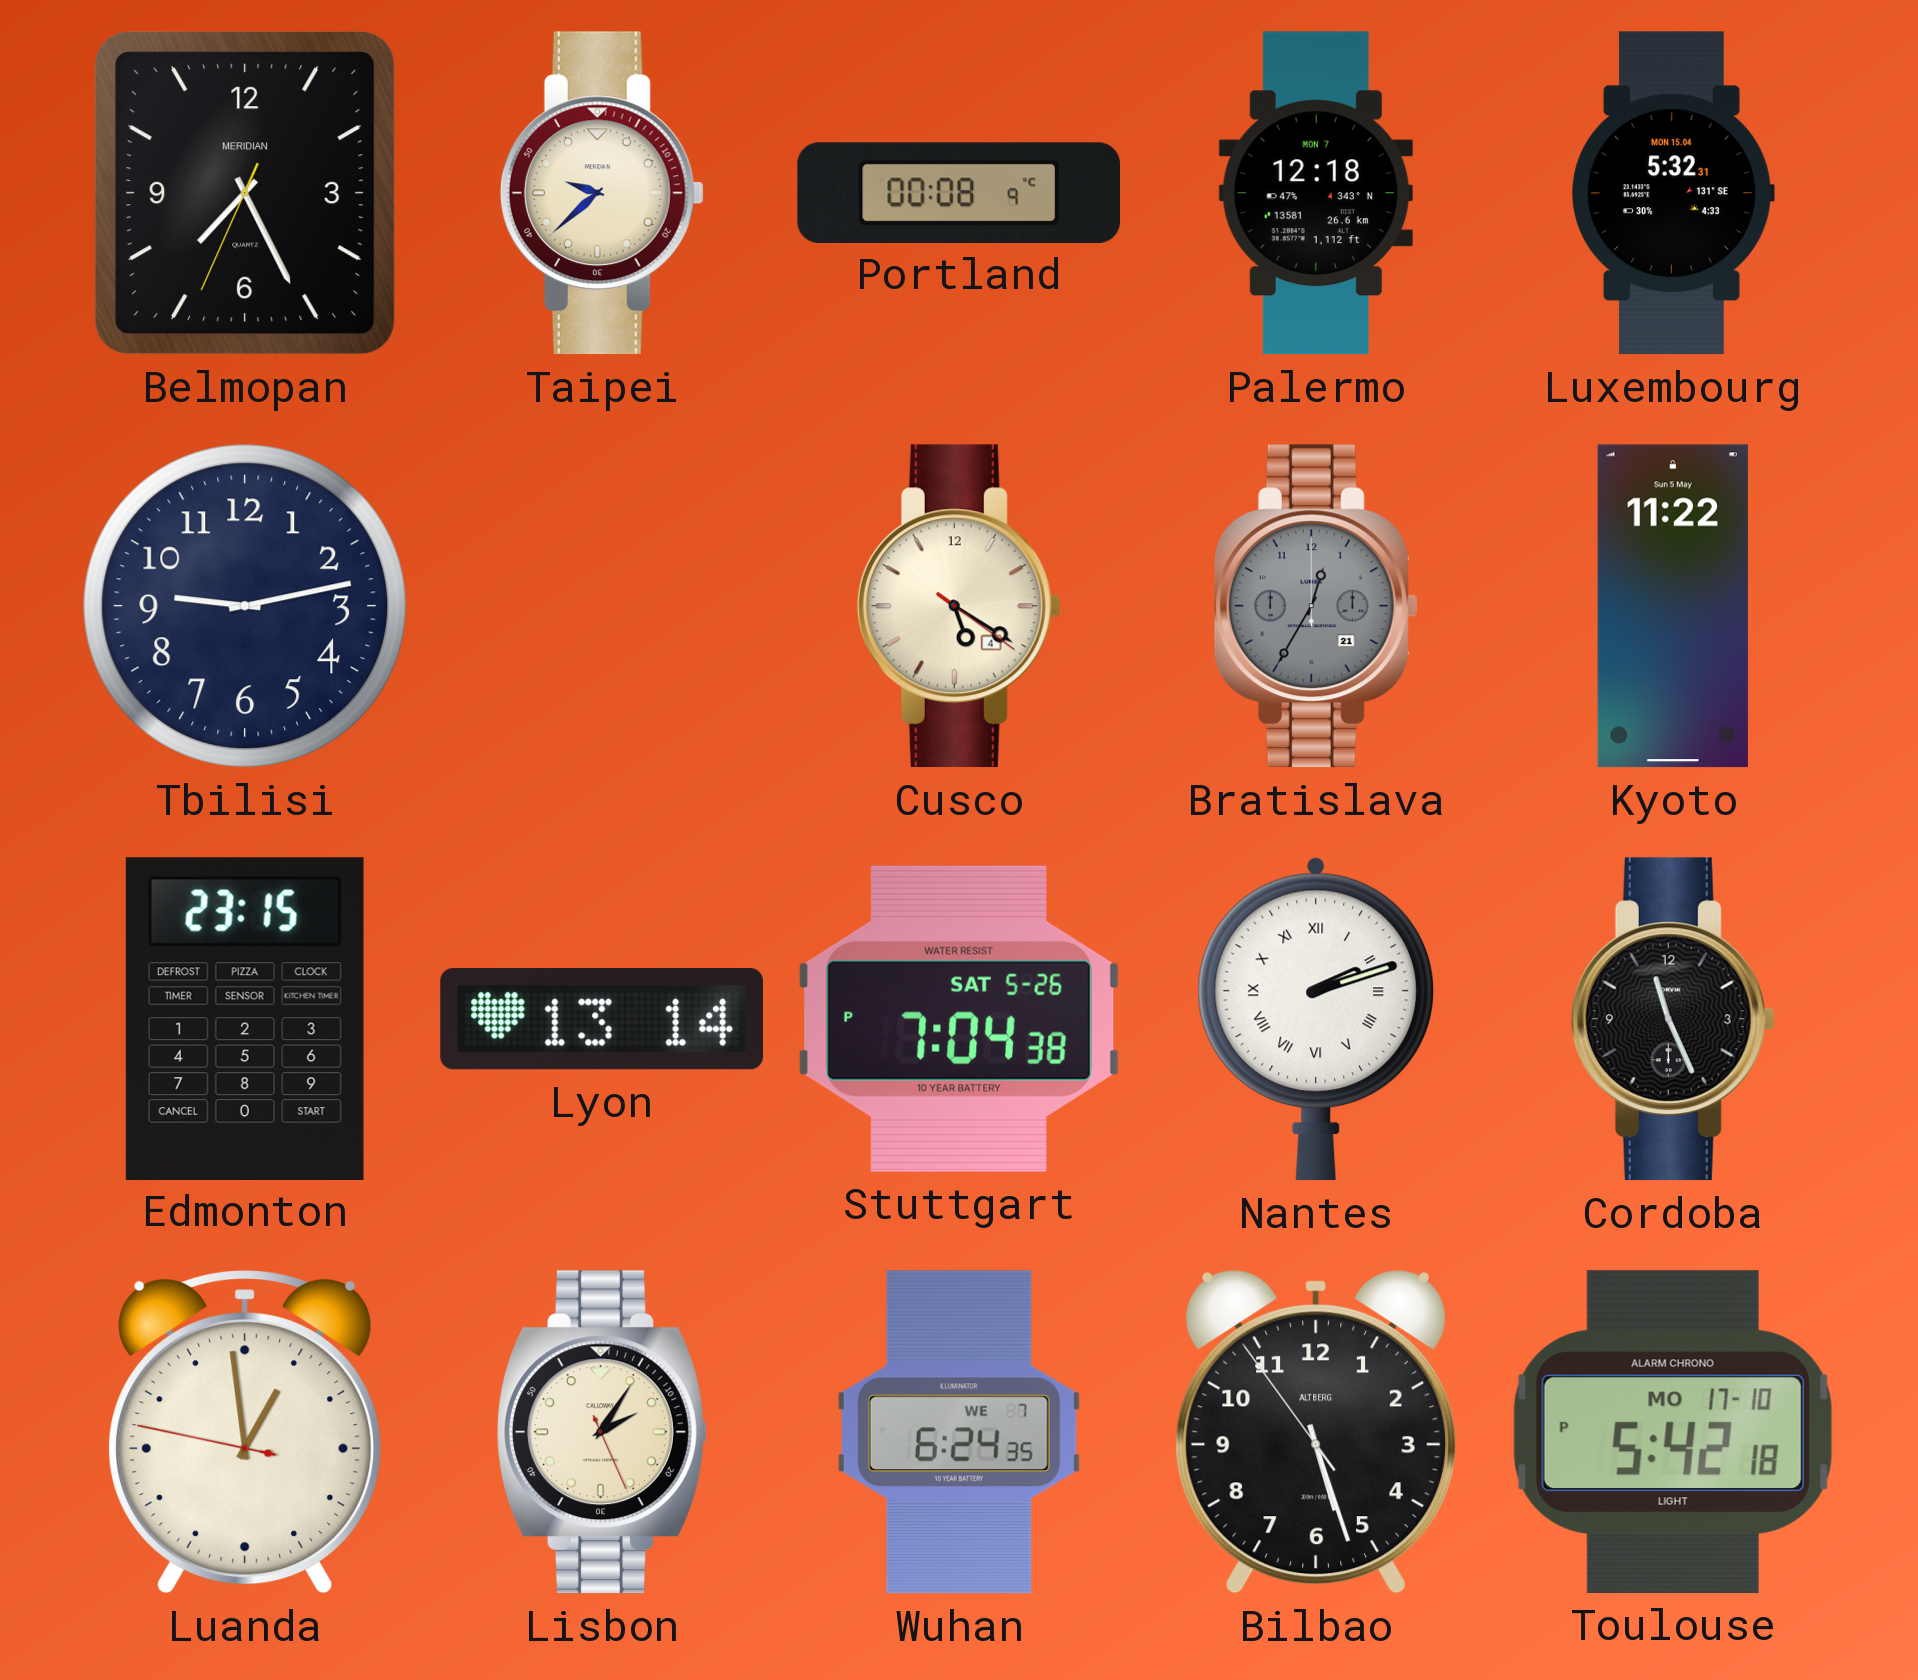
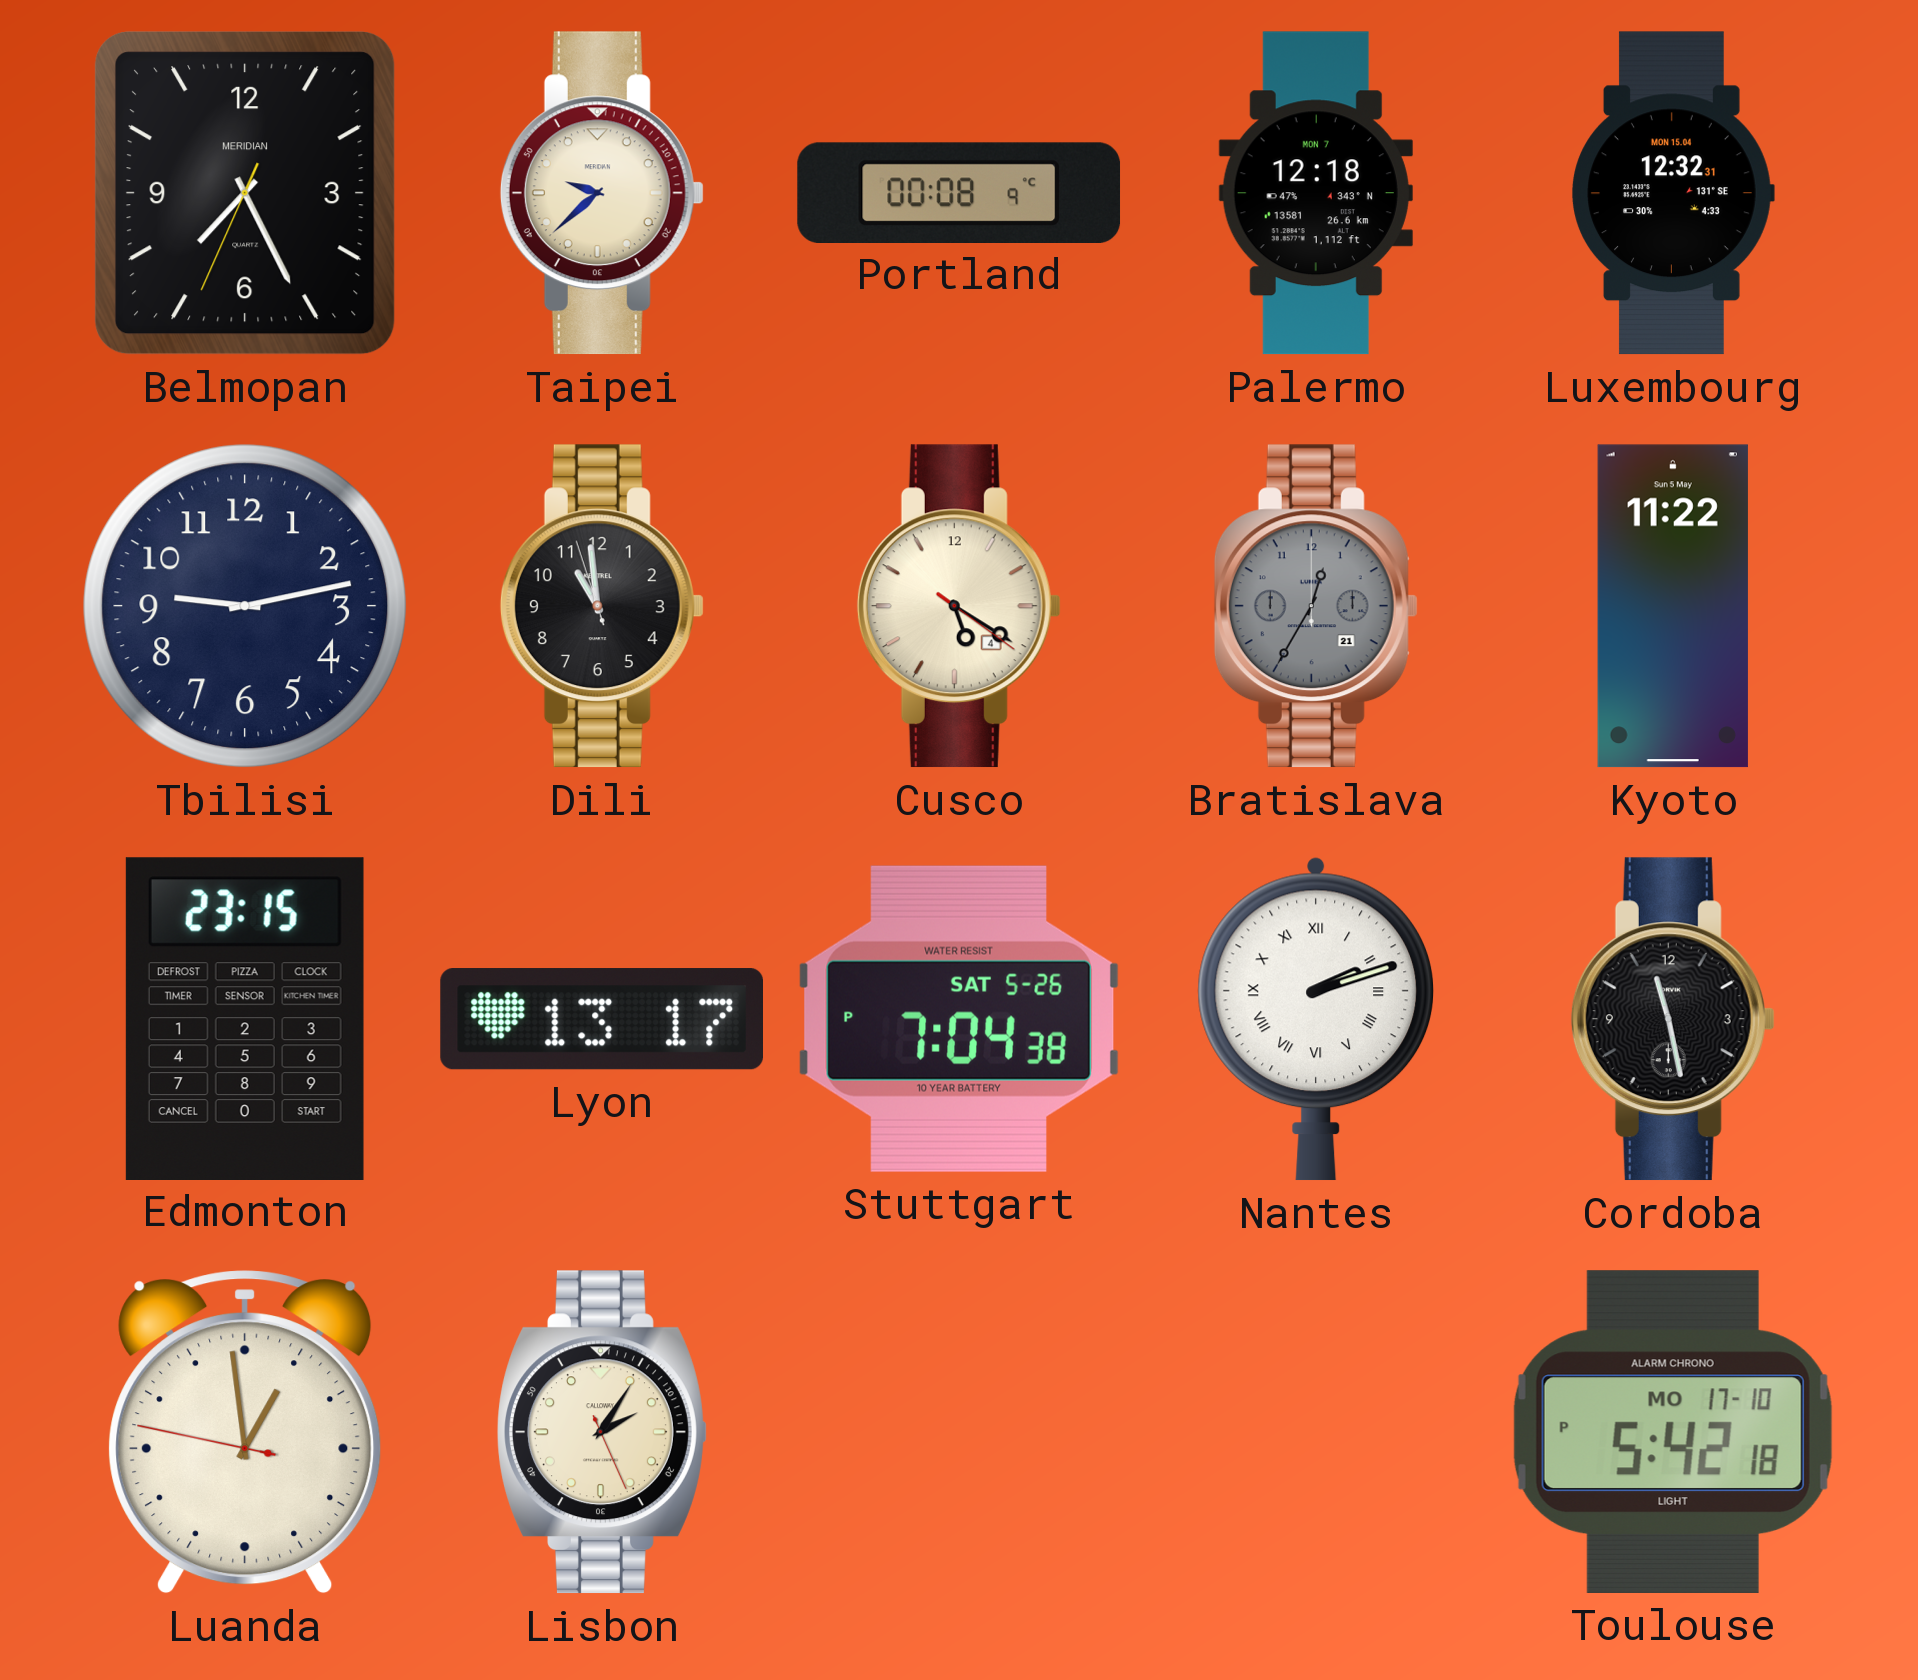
Luxembourg: 5:32 -> 12:32 (1673, 193)
Dili: none -> 10:58 (602, 606)
Lyon: 13:14 -> 13:17 (601, 1019)
Cordoba: 11:26 -> 11:28 (1673, 1019)
Wuhan: 6:24 -> none (959, 1432)
Bilbao: 5:26 -> none (1316, 1432)
